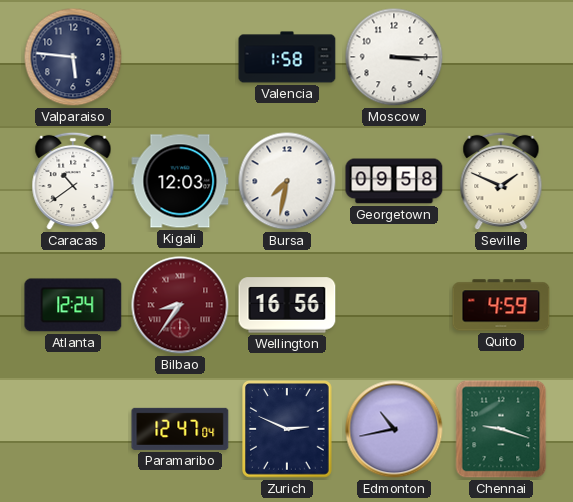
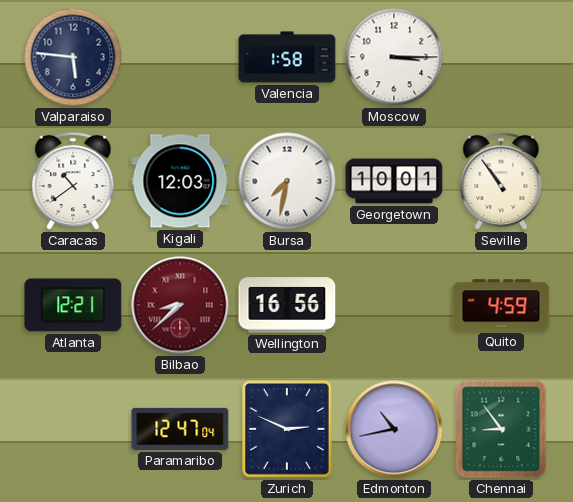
Georgetown: 09:58 -> 10:01 (394, 181)
Seville: 1:49 -> 10:54 (501, 181)
Atlanta: 12:24 -> 12:21 (73, 305)
Bilbao: 8:36 -> 8:38 (180, 305)
Chennai: 9:18 -> 8:54 (501, 429)
